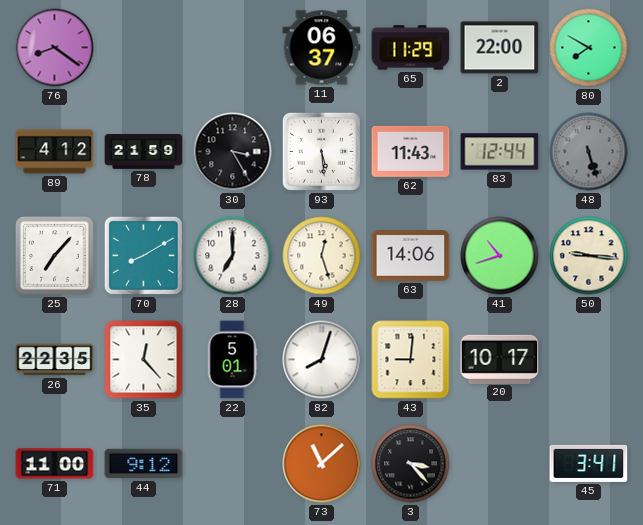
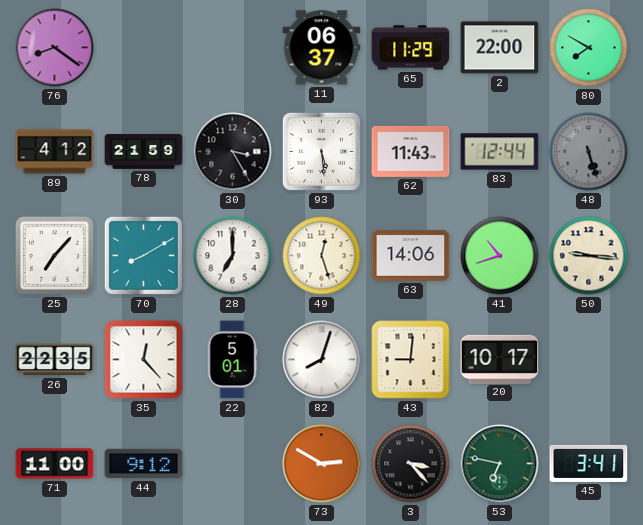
73: 11:08 -> 2:50 (322, 464)
53: none -> 6:47 (500, 464)
